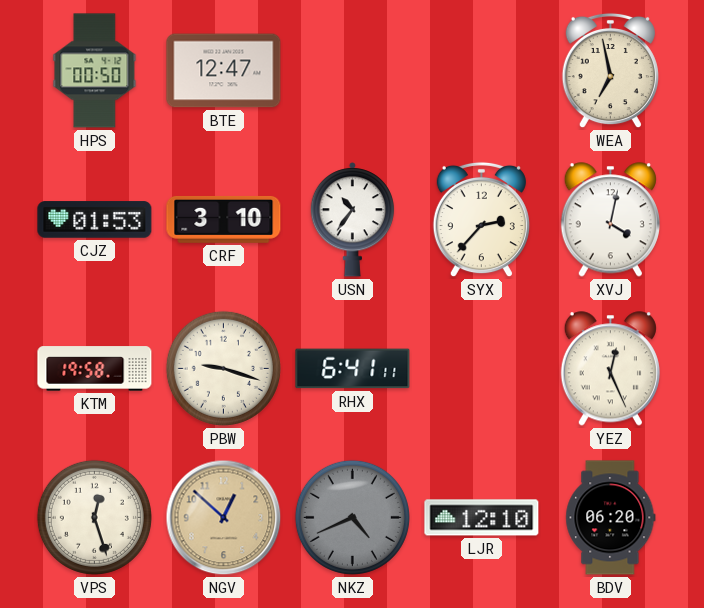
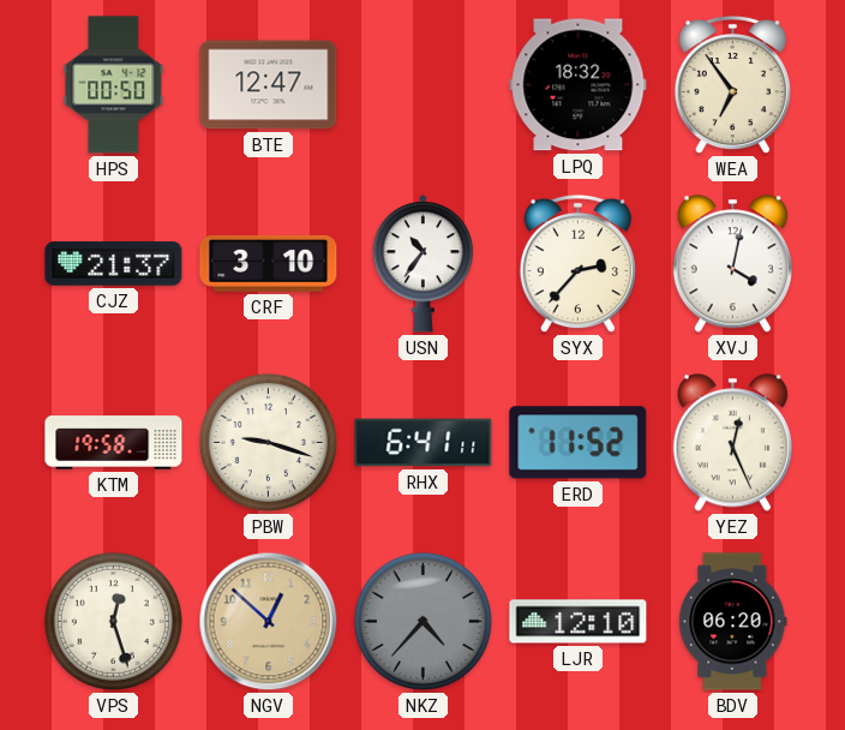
LPQ: none -> 18:32 (579, 85)
WEA: 6:58 -> 6:54 (732, 85)
CJZ: 01:53 -> 21:37 (114, 264)
ERD: none -> 11:52 (579, 443)
NKZ: 4:41 -> 4:37 (422, 621)
